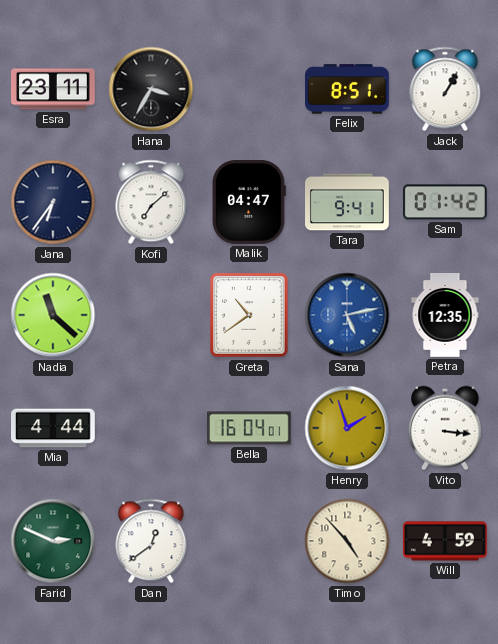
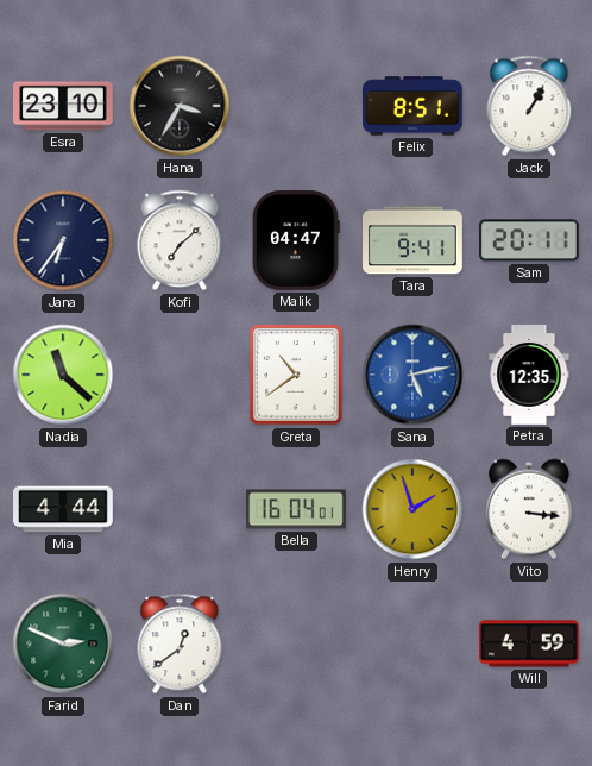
Esra: 23:11 -> 23:10 (64, 106)
Sam: 01:42 -> 20:11 (530, 240)
Timo: 4:53 -> none (347, 541)
